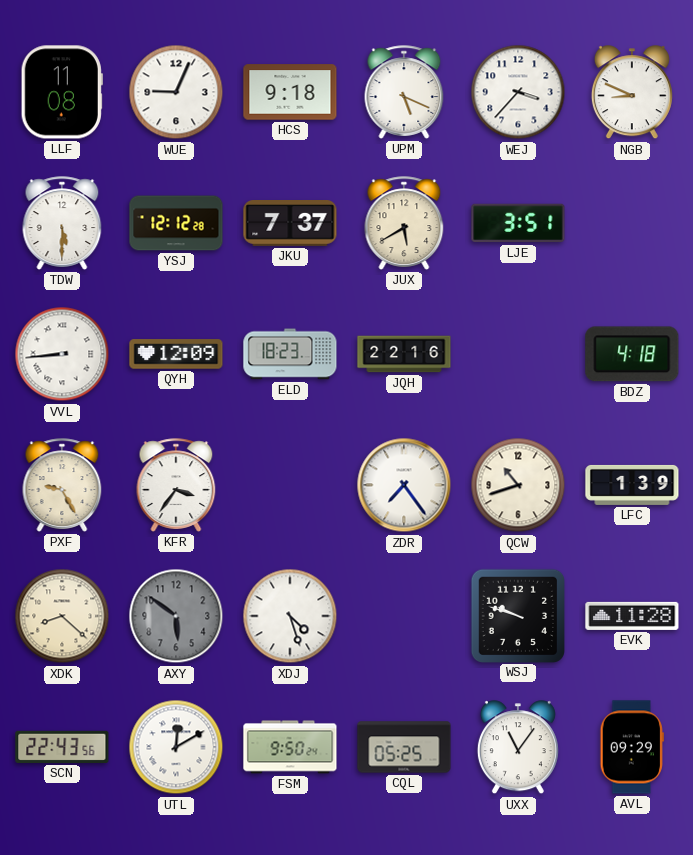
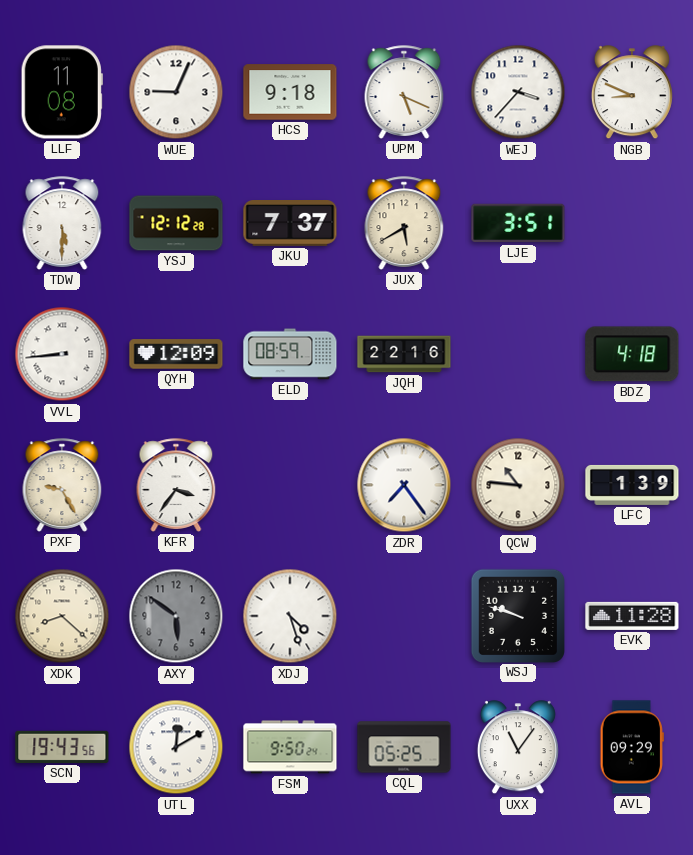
ELD: 18:23 -> 08:59 (290, 354)
QCW: 10:42 -> 10:46 (518, 485)
SCN: 22:43 -> 19:43 (62, 747)
